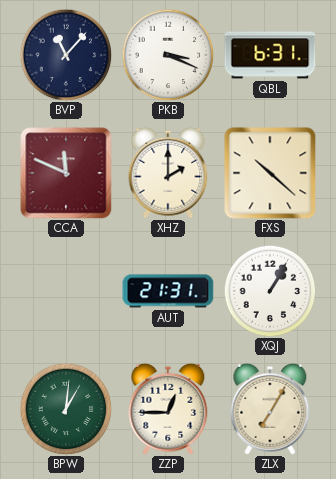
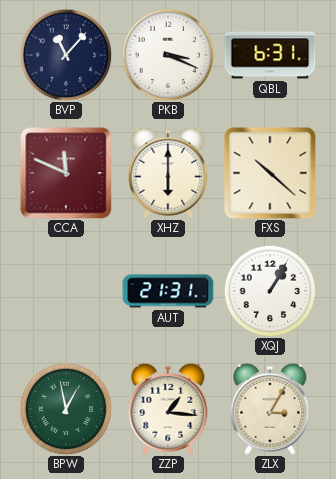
XHZ: 2:00 -> 6:00 (168, 173)
BPW: 1:01 -> 12:58 (66, 409)
ZZP: 12:45 -> 1:16 (168, 409)
ZLX: 7:05 -> 3:05 (270, 409)
